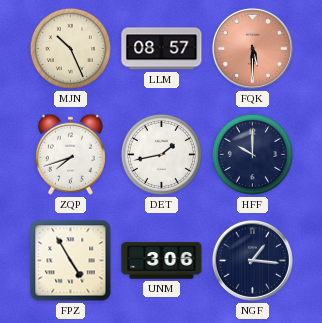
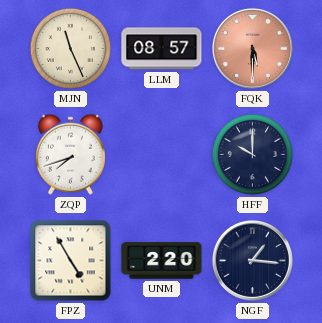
MJN: 10:26 -> 11:26 (70, 48)
DET: 1:43 -> none (161, 154)
UNM: 3:06 -> 2:20 (162, 261)
